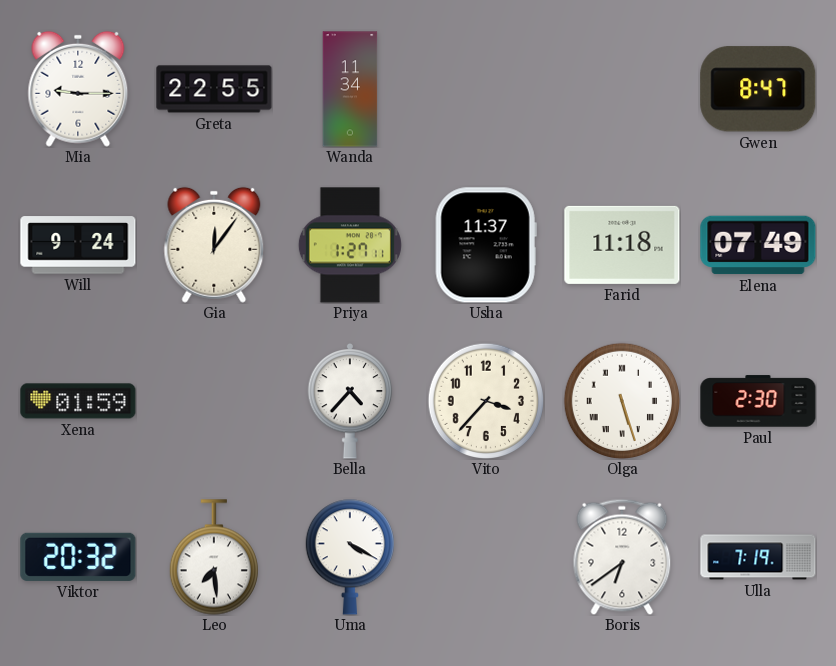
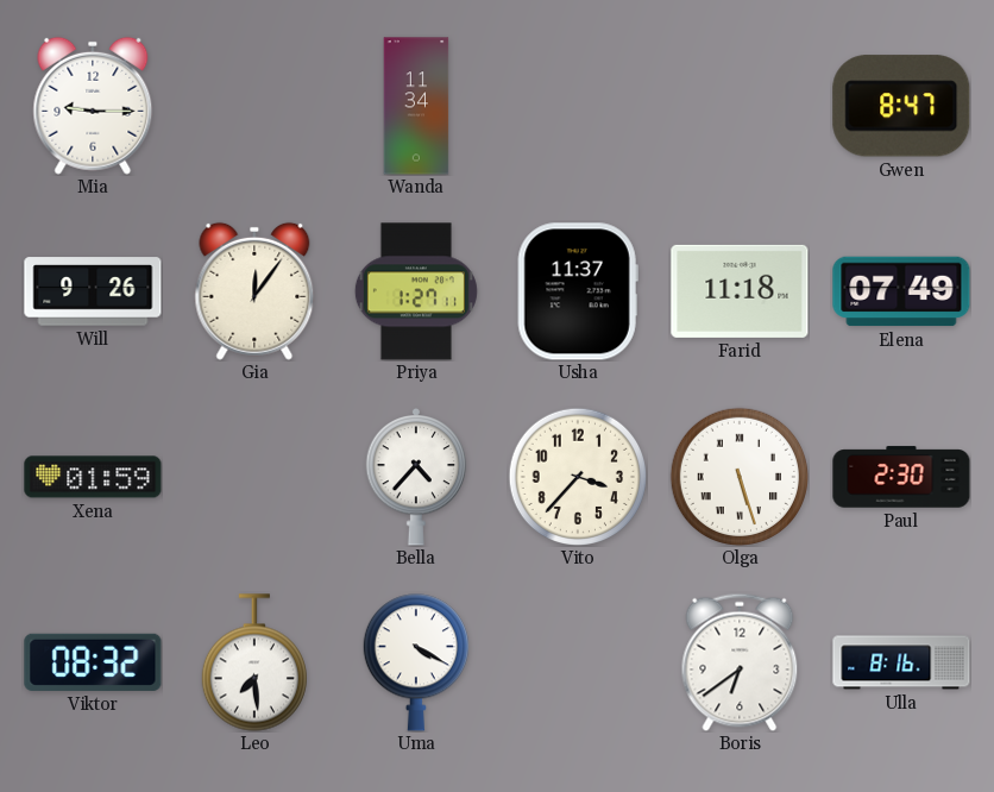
Greta: 22:55 -> none (214, 89)
Will: 9:24 -> 9:26 (93, 291)
Viktor: 20:32 -> 08:32 (93, 662)
Ulla: 7:19 -> 8:16 (901, 662)
